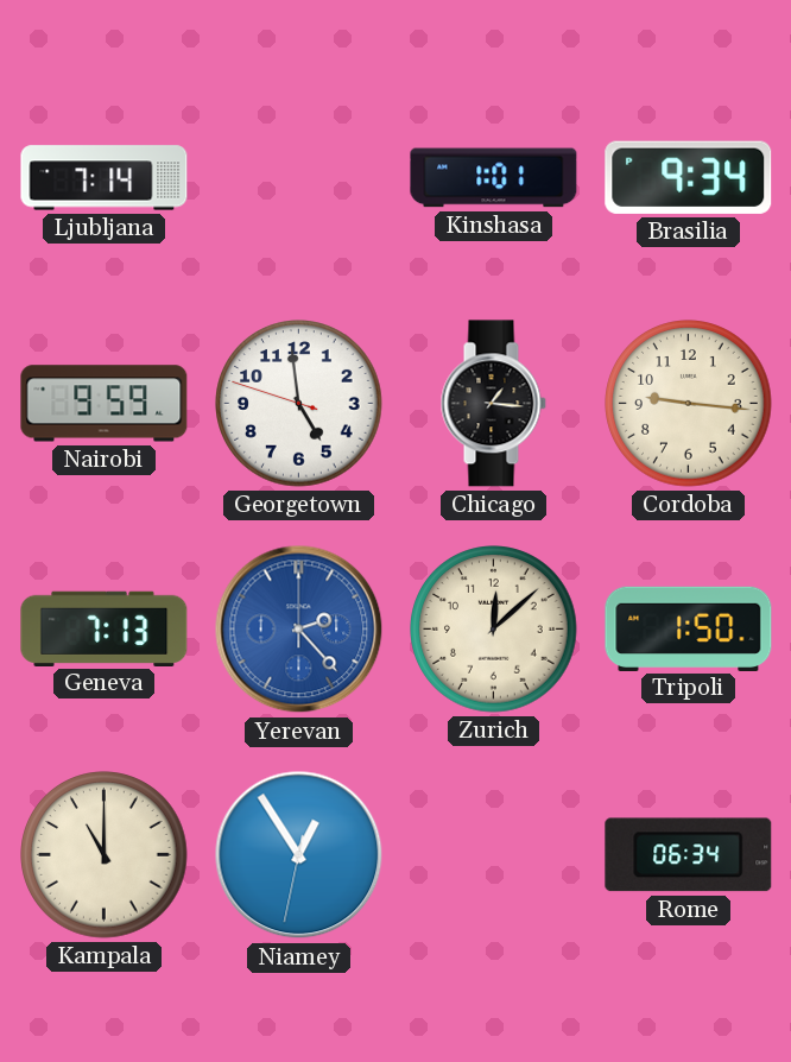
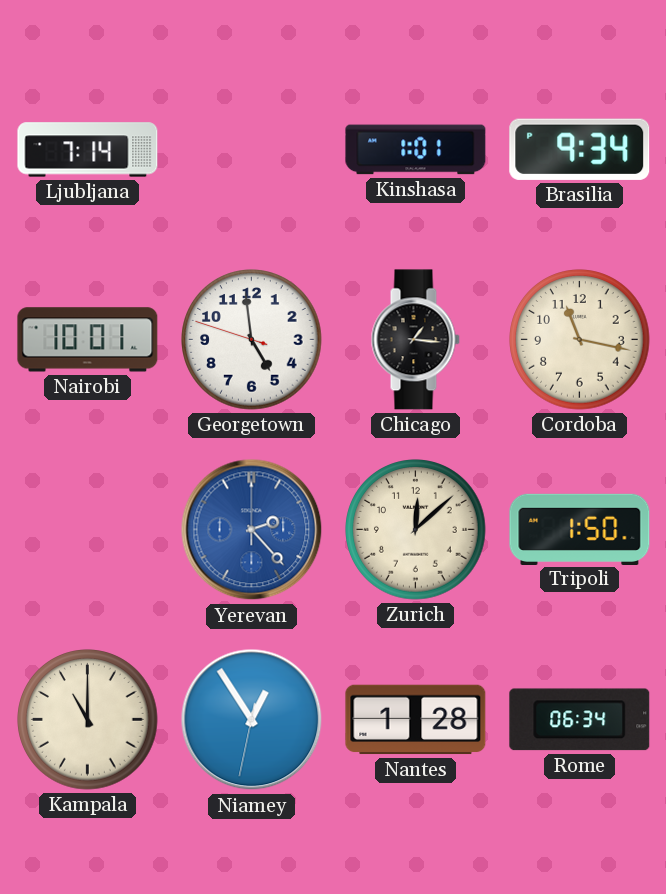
Nairobi: 9:59 -> 10:01 (88, 340)
Cordoba: 9:16 -> 11:17 (580, 340)
Geneva: 7:13 -> none (105, 628)
Nantes: none -> 1:28 (416, 720)
